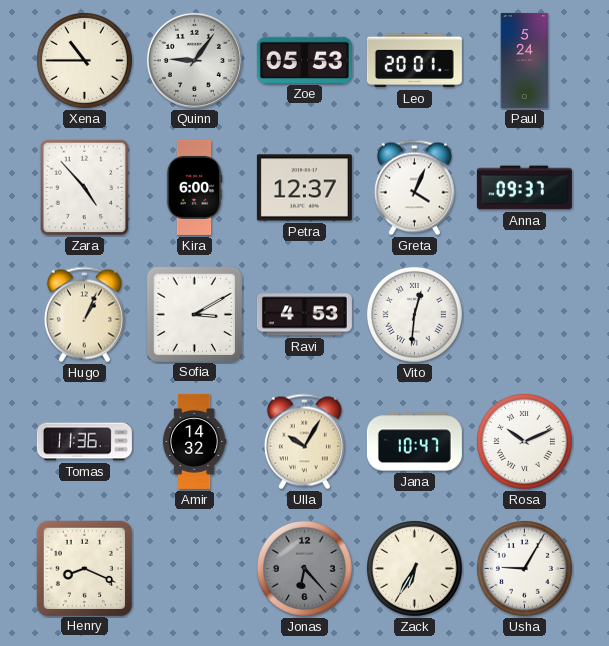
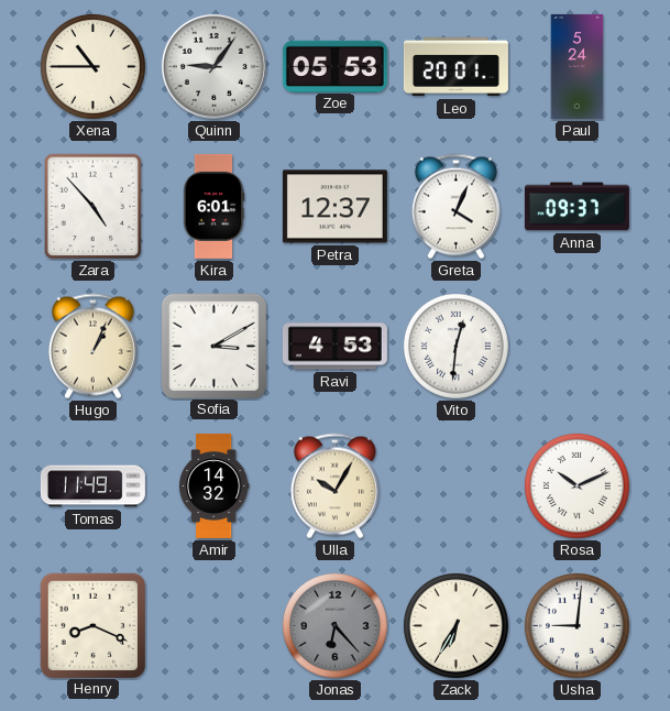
Kira: 6:00 -> 6:01 (213, 206)
Tomas: 11:36 -> 11:49 (92, 486)
Jana: 10:47 -> none (414, 442)
Usha: 9:05 -> 9:01 (576, 625)
